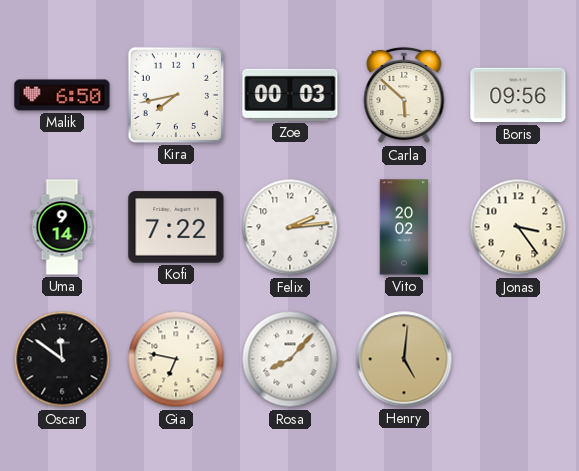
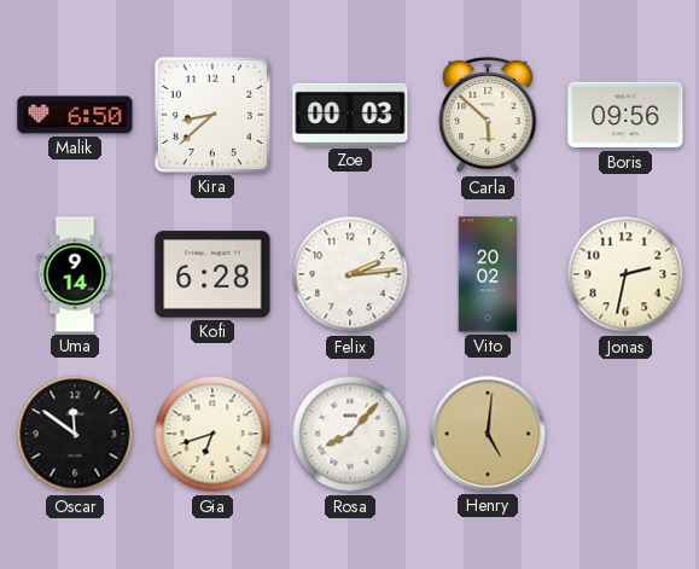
Kira: 7:43 -> 8:38 (212, 115)
Kofi: 7:22 -> 6:28 (212, 274)
Jonas: 3:24 -> 2:32 (625, 274)
Gia: 6:47 -> 6:42 (212, 434)
